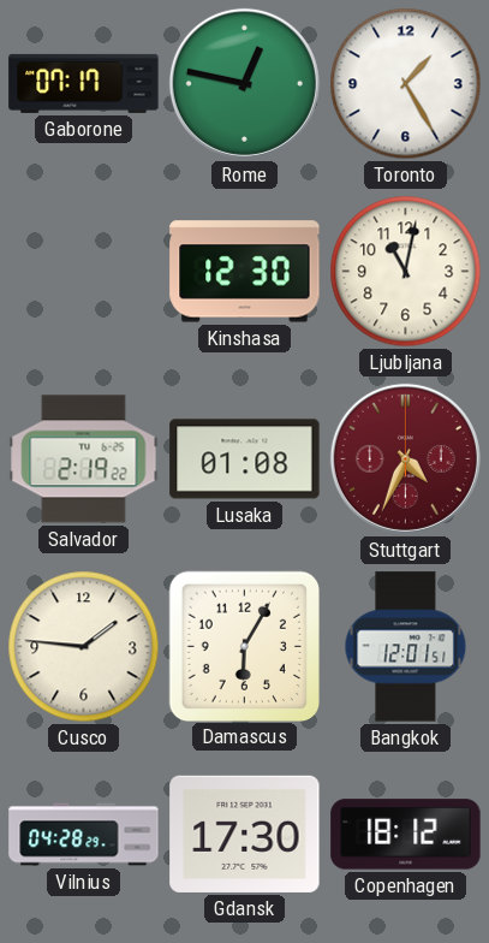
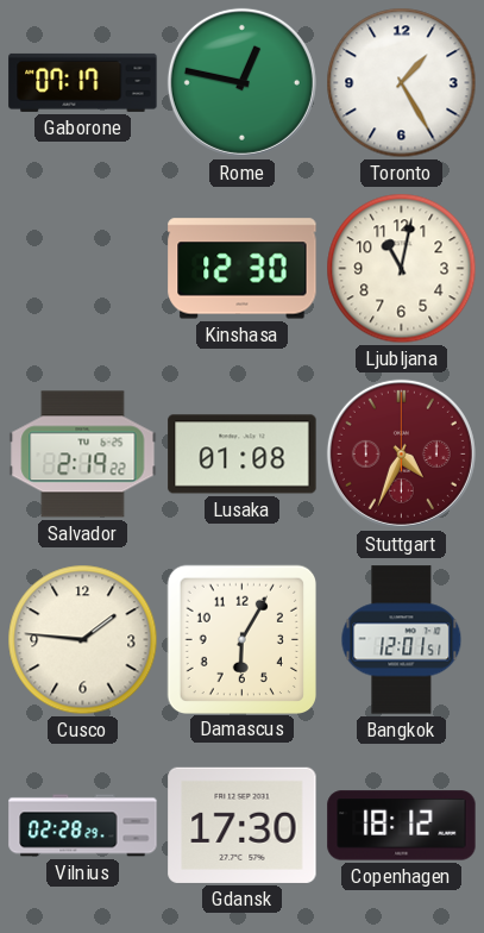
Vilnius: 04:28 -> 02:28 (83, 826)
